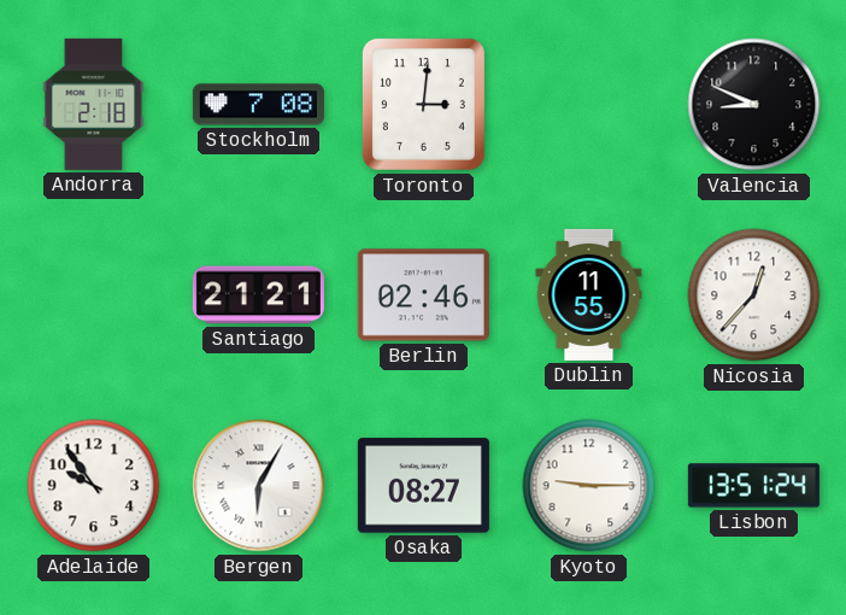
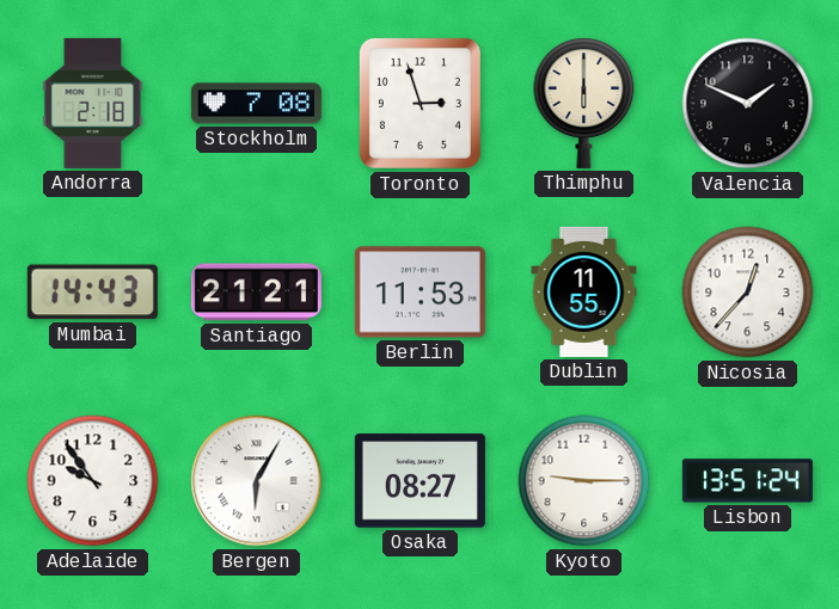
Toronto: 3:01 -> 2:57 (419, 103)
Thimphu: none -> 6:00 (584, 103)
Valencia: 8:49 -> 1:49 (748, 104)
Mumbai: none -> 14:43 (92, 293)
Berlin: 02:46 -> 11:53 (419, 293)
